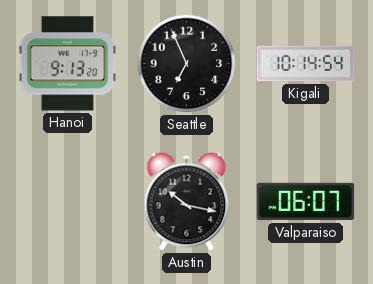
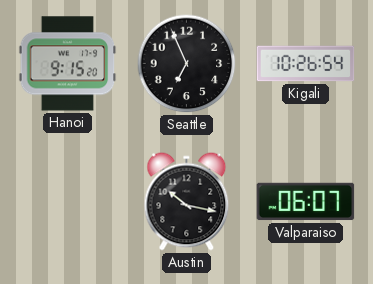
Hanoi: 9:13 -> 9:15 (68, 64)
Kigali: 10:14 -> 10:26 (306, 64)
